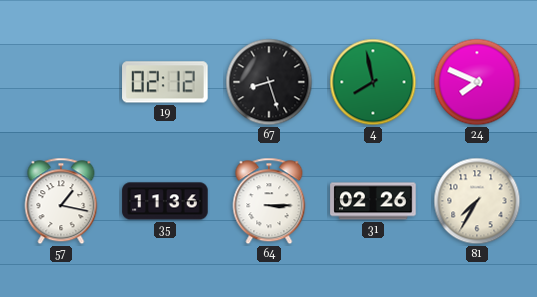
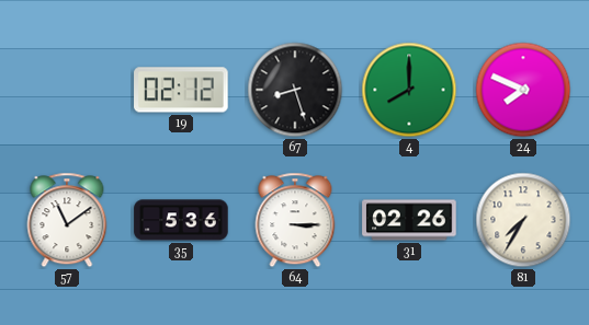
4: 7:58 -> 8:00 (409, 90)
57: 1:17 -> 11:09 (67, 220)
35: 11:36 -> 5:36 (181, 220)
